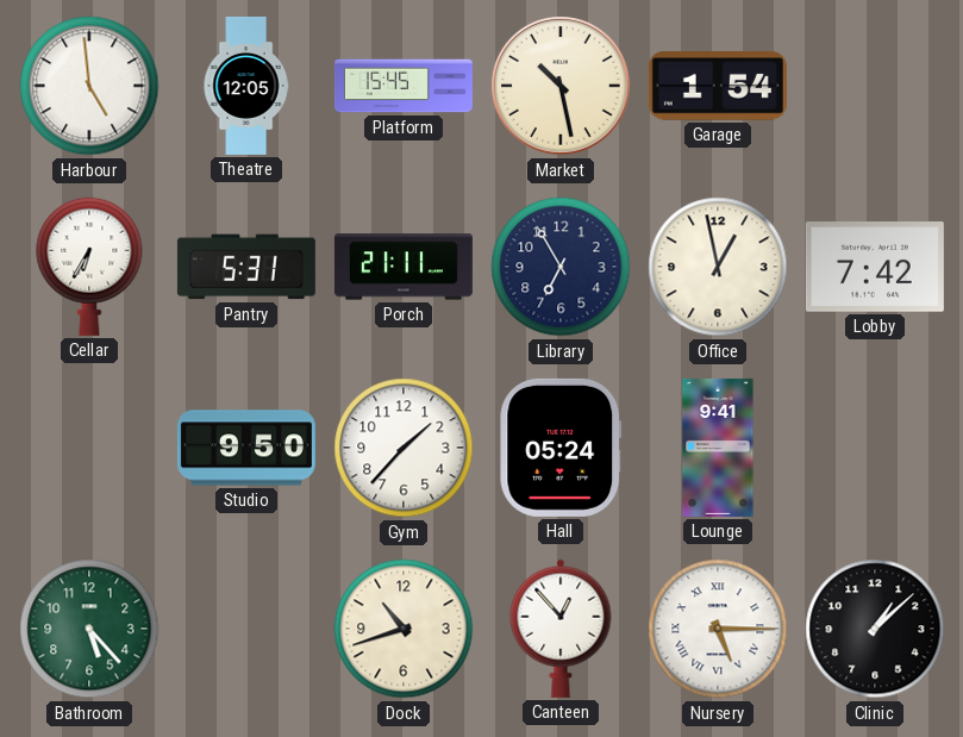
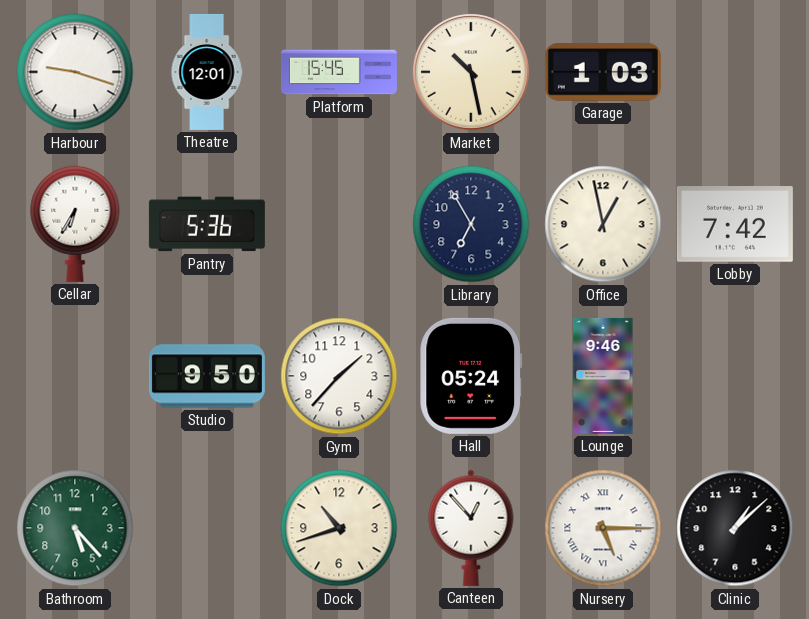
Harbour: 4:59 -> 9:18 (75, 72)
Theatre: 12:05 -> 12:01 (207, 72)
Garage: 1:54 -> 1:03 (603, 72)
Pantry: 5:31 -> 5:36 (207, 224)
Porch: 21:11 -> none (404, 267)
Lounge: 9:41 -> 9:46 (603, 376)
